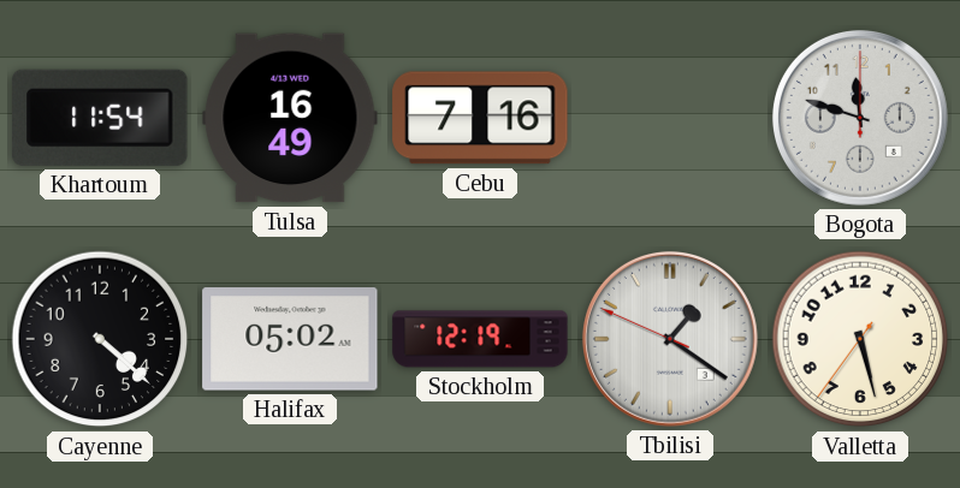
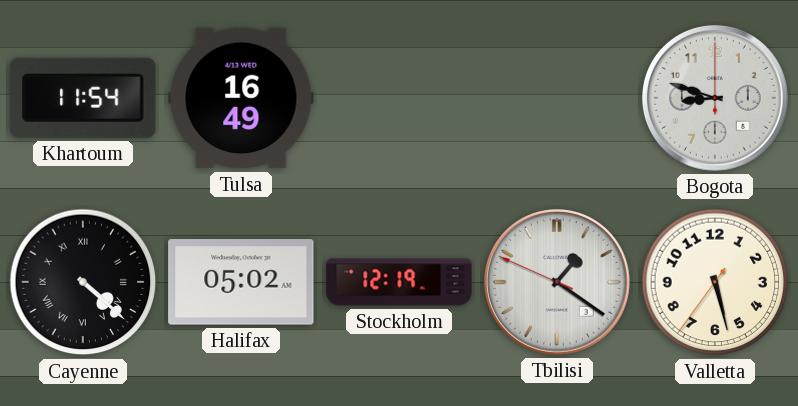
Cebu: 7:16 -> none (480, 118)
Bogota: 11:48 -> 8:48 (715, 98)
Cayenne numerals: Arabic -> Roman (83, 282)
